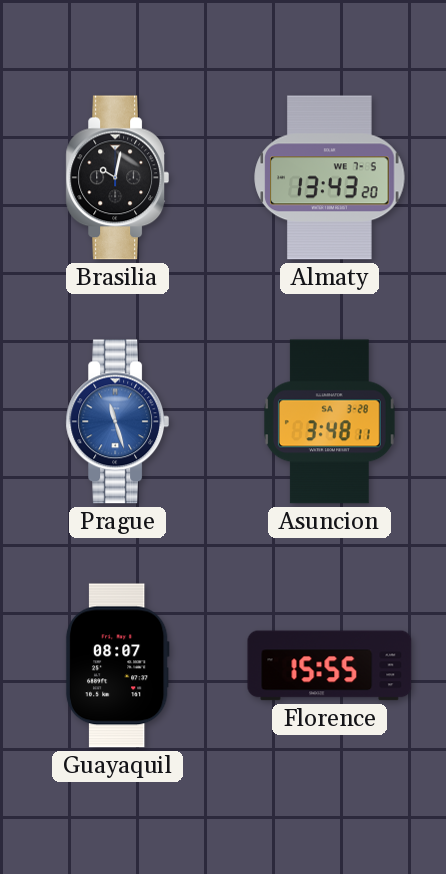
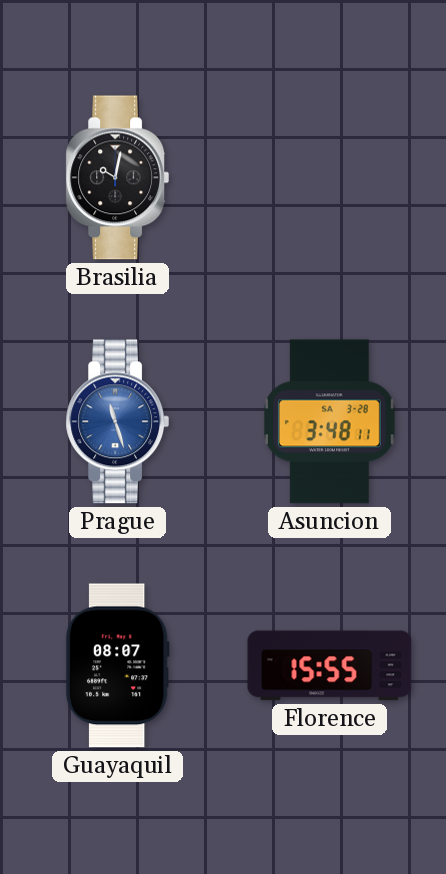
Almaty: 13:43 -> none (330, 178)
